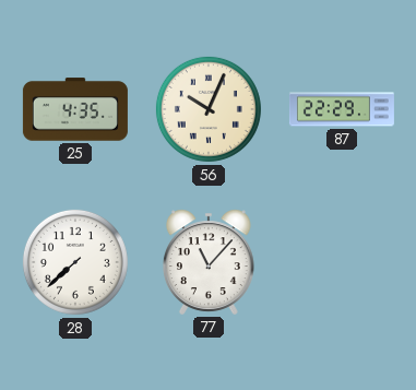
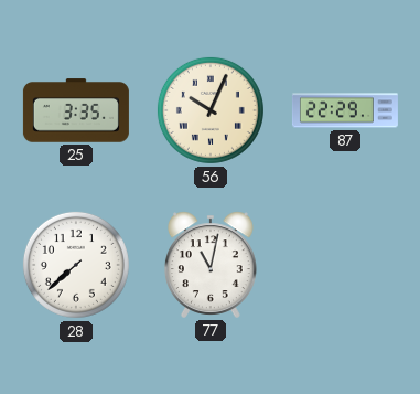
25: 4:35 -> 3:35 (76, 110)
77: 11:07 -> 11:02 (211, 265)
